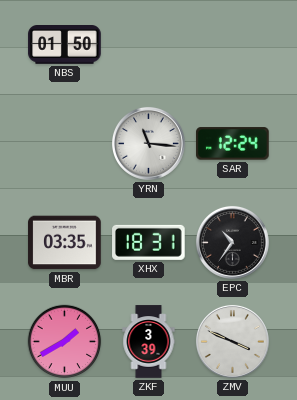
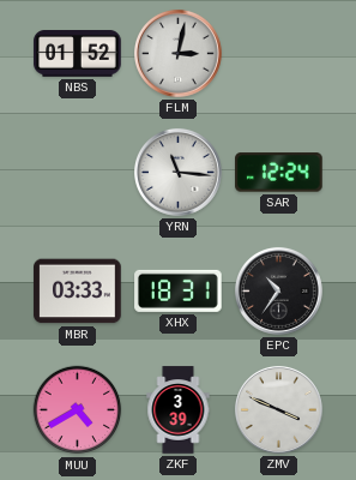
NBS: 01:50 -> 01:52 (78, 54)
FLM: none -> 3:02 (177, 53)
MBR: 03:35 -> 03:33 (78, 292)
MUU: 1:40 -> 4:40 (78, 410)
